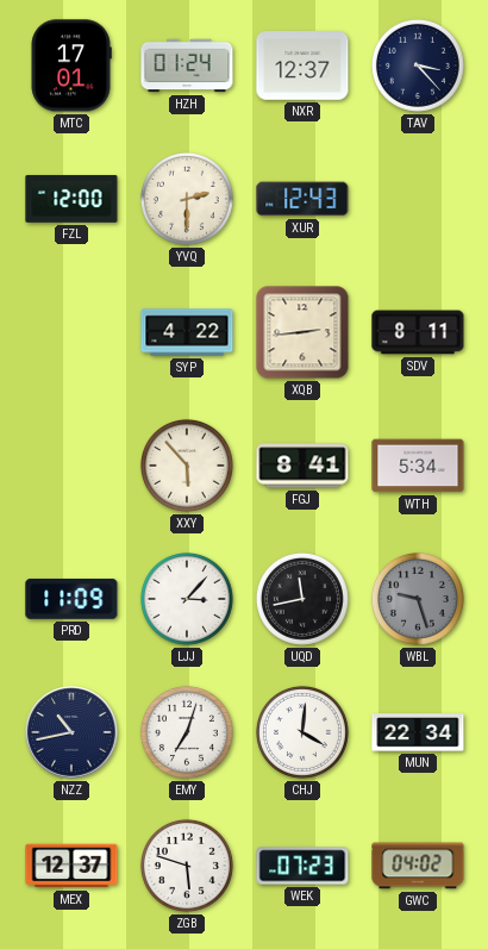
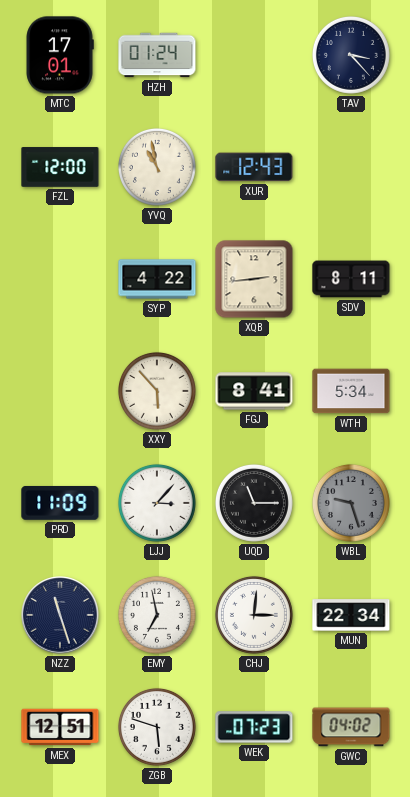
NXR: 12:37 -> none (302, 65)
YVQ: 2:30 -> 10:58 (157, 167)
UQD: 11:43 -> 11:15 (254, 503)
NZZ: 10:43 -> 11:27 (60, 615)
EMY: 7:03 -> 6:58 (157, 615)
CHJ: 4:01 -> 3:01 (254, 615)
MEX: 12:37 -> 12:51 (60, 727)
